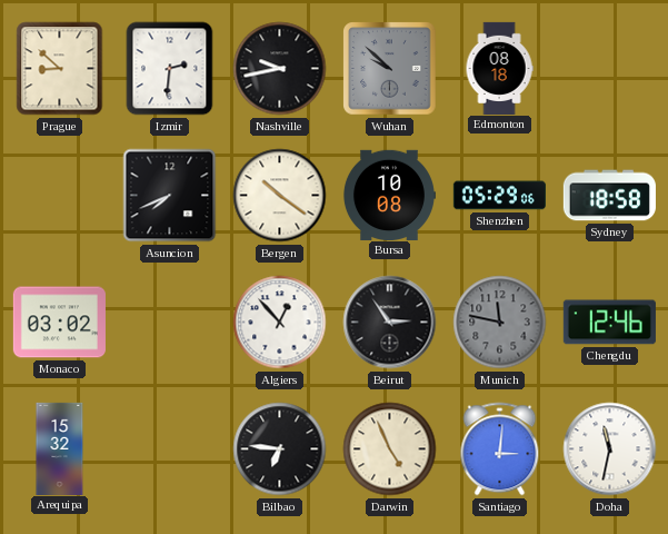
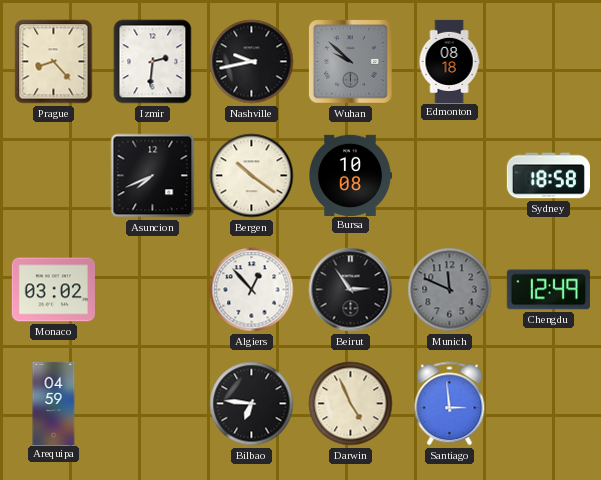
Prague: 8:52 -> 8:23 (54, 62)
Shenzhen: 05:29 -> none (499, 196)
Munich: 11:47 -> 11:49 (450, 290)
Chengdu: 12:46 -> 12:49 (548, 290)
Arequipa: 15:32 -> 04:59 (54, 403)
Santiago: 3:01 -> 2:59 (450, 404)
Doha: 11:32 -> none (610, 449)
